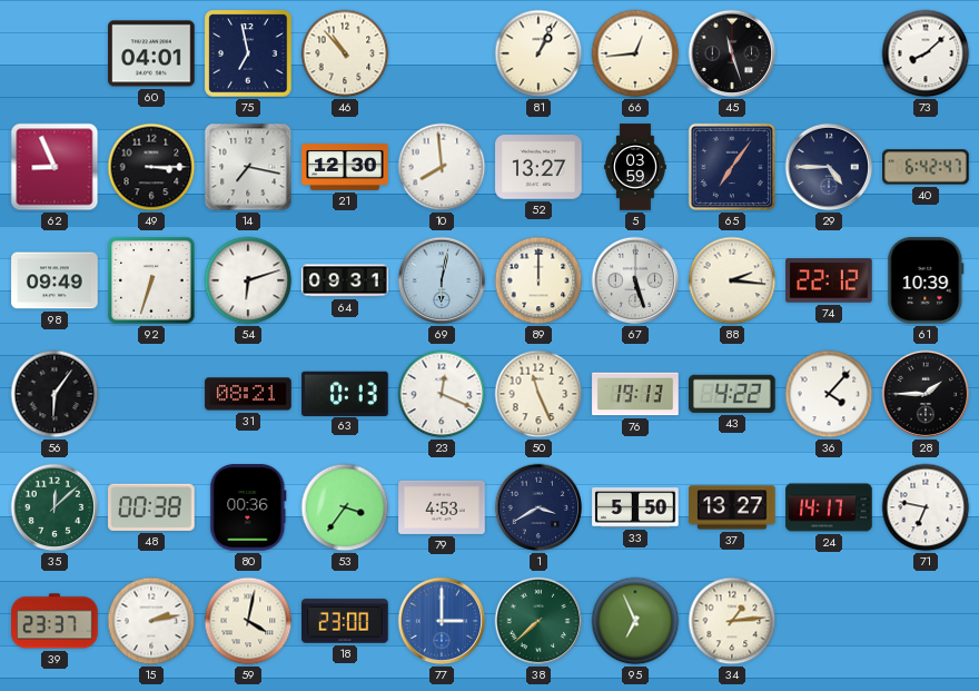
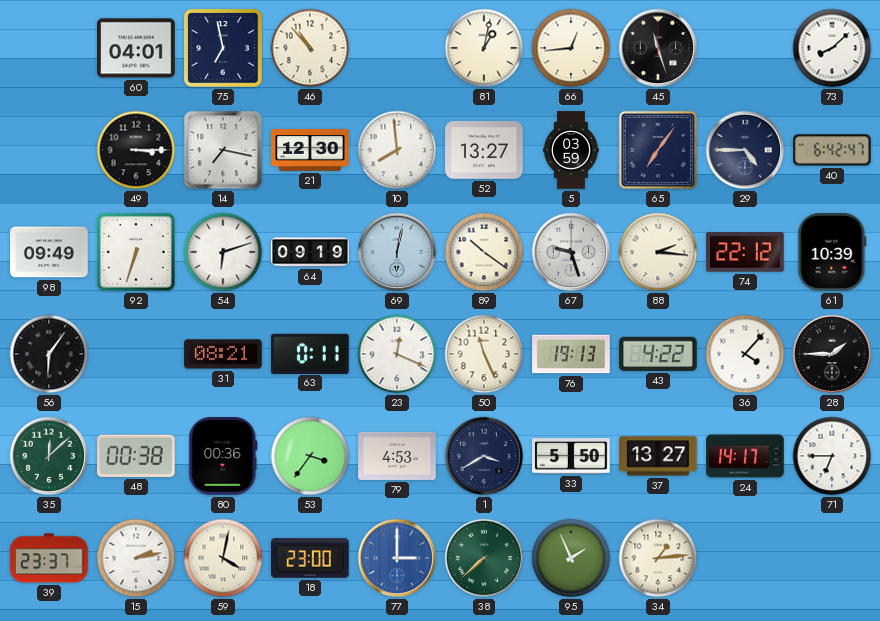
81: 1:04 -> 1:02 (484, 48)
62: 8:56 -> none (55, 167)
64: 09:31 -> 09:19 (310, 252)
89: 12:00 -> 10:21 (484, 252)
67: 5:27 -> 9:27 (571, 252)
63: 0:13 -> 0:11 (310, 353)
71: 6:47 -> 6:45 (832, 456)
95: 6:56 -> 1:56 (571, 558)
